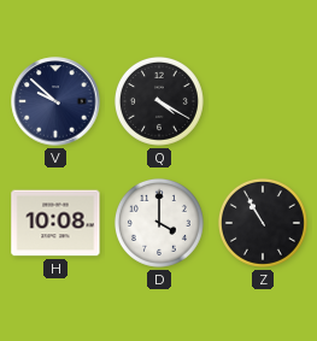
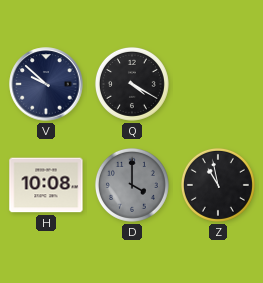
D dial: white -> grey (132, 185)
Z: 10:55 -> 10:58 (218, 185)
